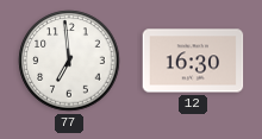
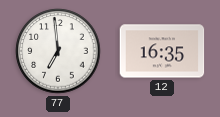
12: 16:30 -> 16:35 (162, 51)
